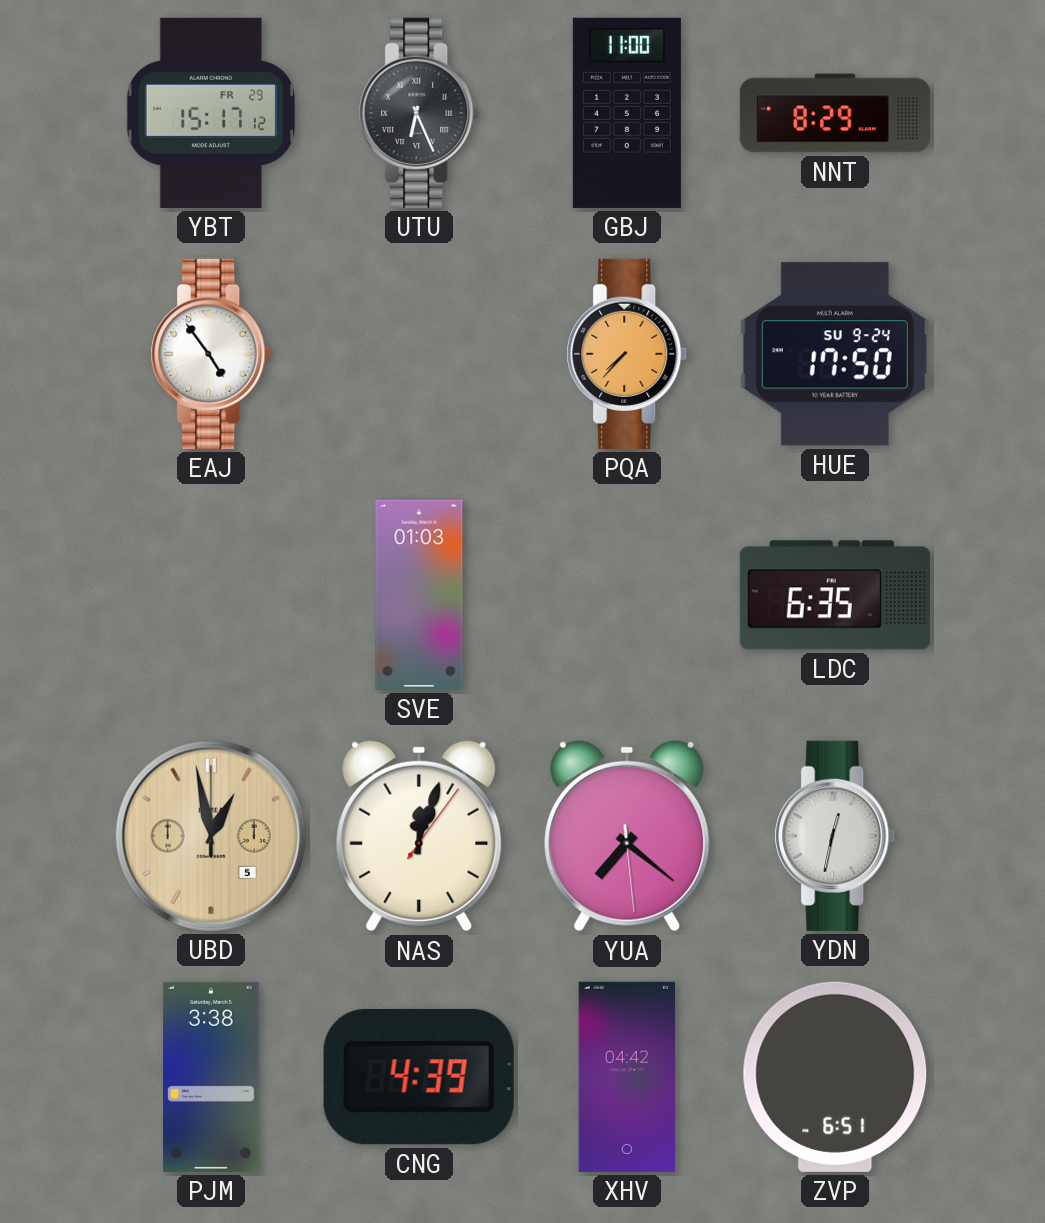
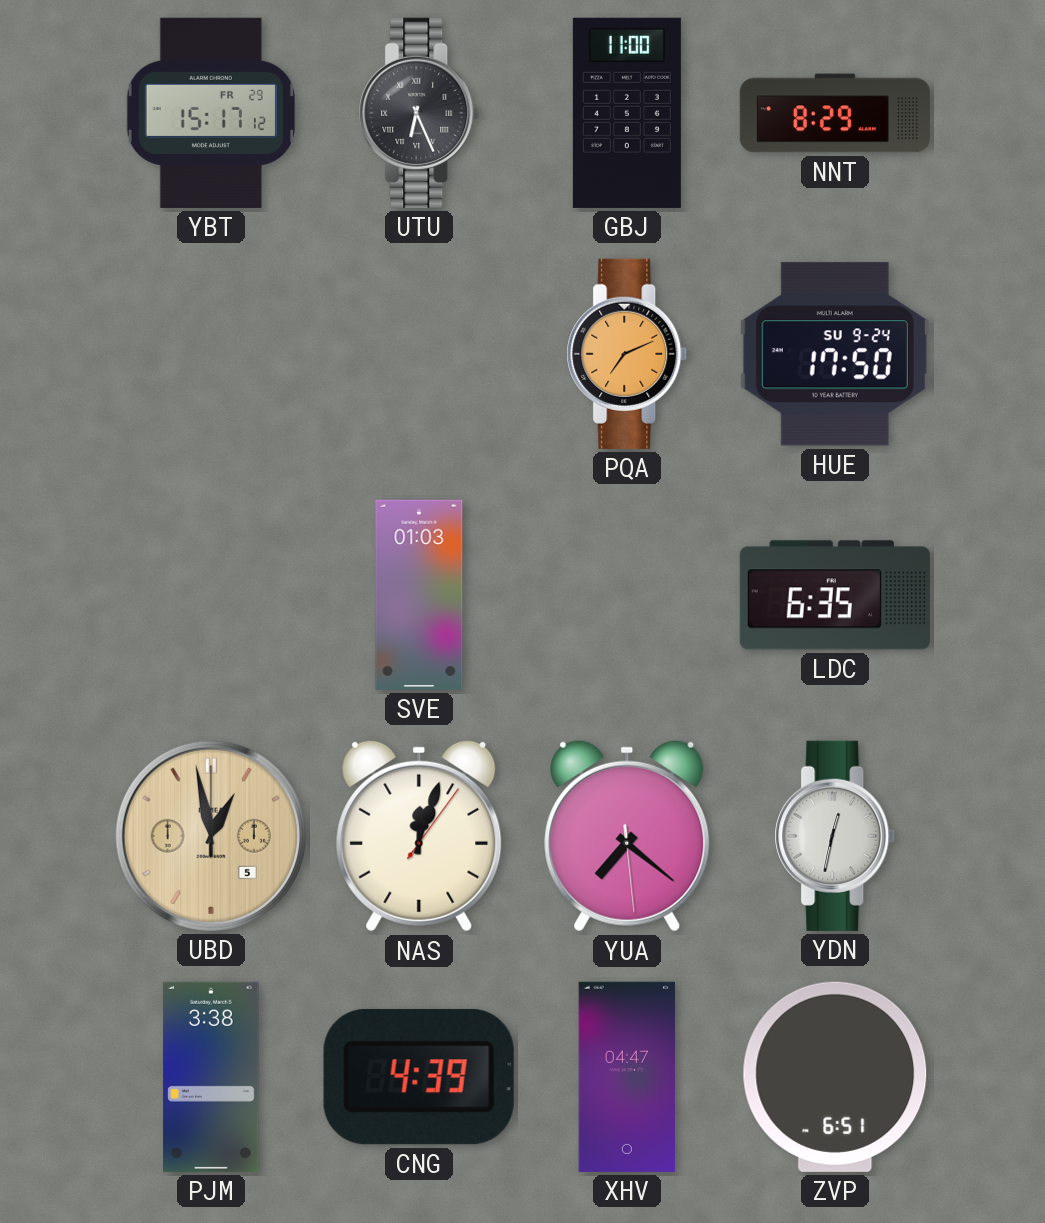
EAJ: 4:54 -> none (211, 354)
PQA: 7:37 -> 7:11 (627, 354)
XHV: 04:42 -> 04:47 (627, 1077)
